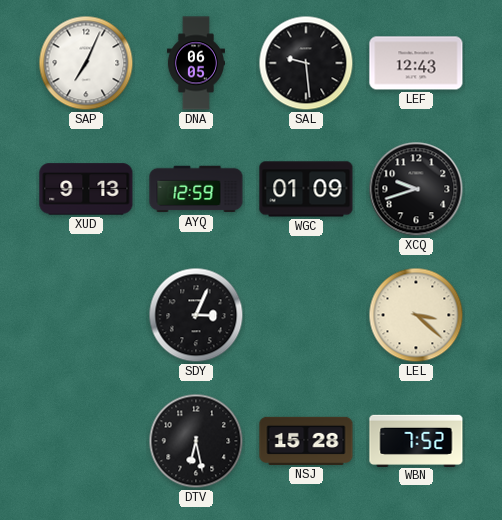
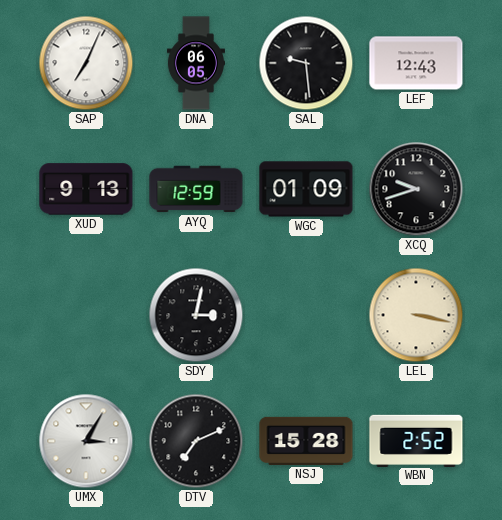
SDY: 3:04 -> 3:02 (196, 315)
LEL: 3:22 -> 3:17 (416, 315)
UMX: none -> 3:05 (86, 441)
DTV: 6:28 -> 7:11 (196, 441)
WBN: 7:52 -> 2:52 (416, 440)
